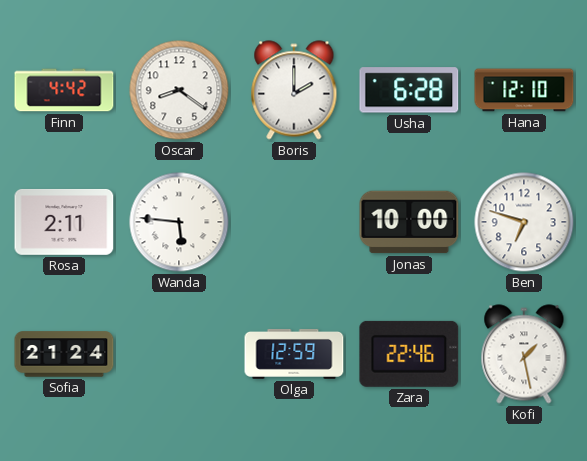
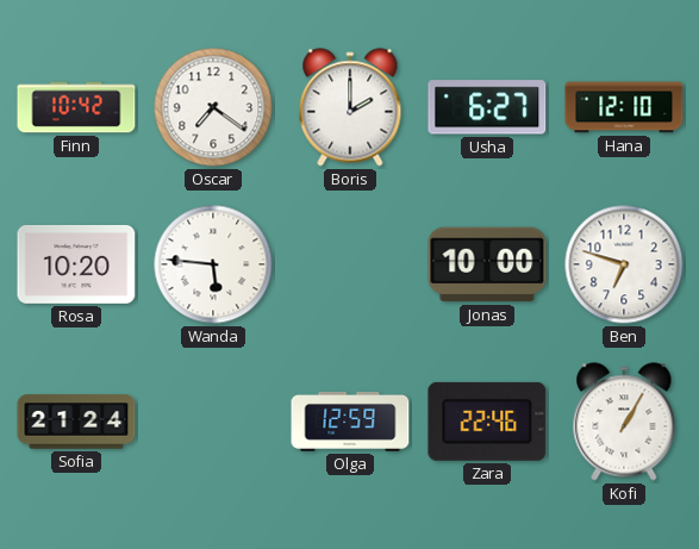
Finn: 4:42 -> 10:42 (76, 107)
Oscar: 8:21 -> 7:21 (213, 107)
Usha: 6:28 -> 6:27 (487, 107)
Rosa: 2:11 -> 10:20 (76, 264)
Kofi: 1:28 -> 1:05 (624, 422)
